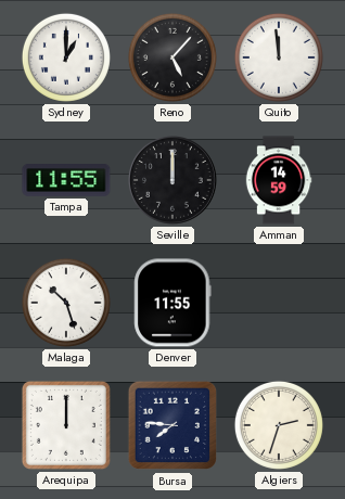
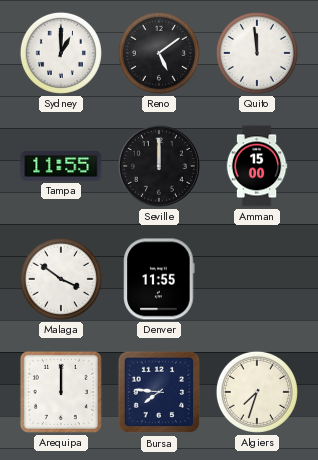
Reno: 5:07 -> 5:09 (159, 53)
Amman: 14:59 -> 15:00 (257, 166)
Malaga: 10:27 -> 3:51 (61, 279)
Algiers: 2:33 -> 7:33 (257, 392)
